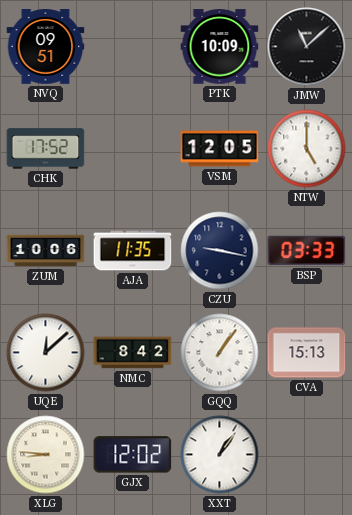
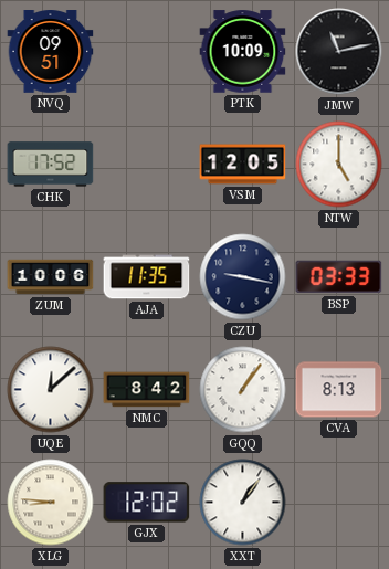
JMW: 11:08 -> 11:13 (339, 52)
CVA: 15:13 -> 8:13 (339, 390)
